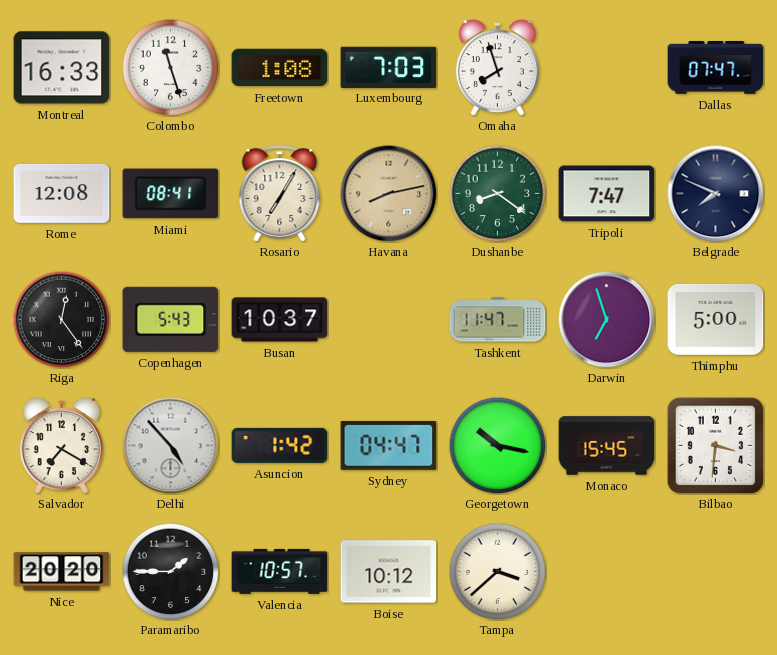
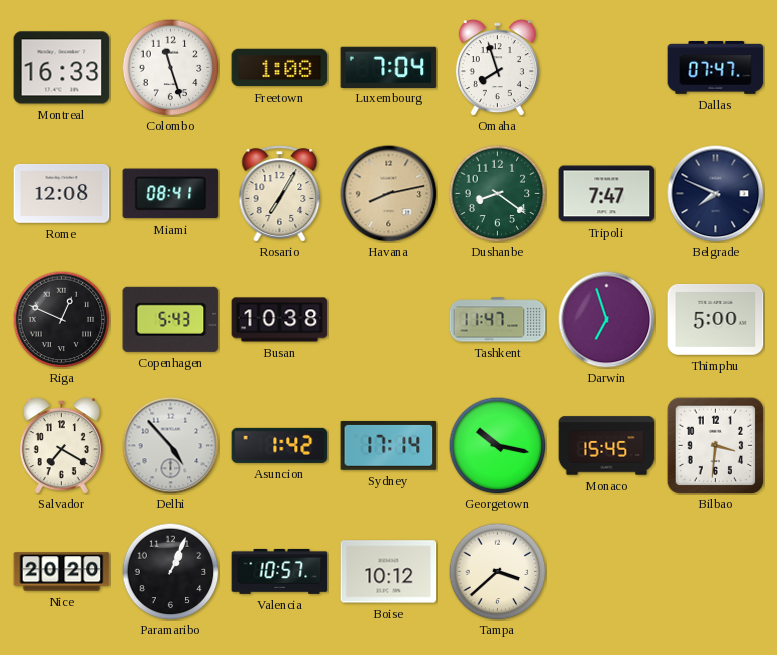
Luxembourg: 7:03 -> 7:04 (389, 67)
Riga: 12:24 -> 12:49 (61, 319)
Busan: 10:37 -> 10:38 (280, 320)
Sydney: 04:47 -> 17:14 (389, 445)
Paramaribo: 1:45 -> 1:04 (170, 571)
